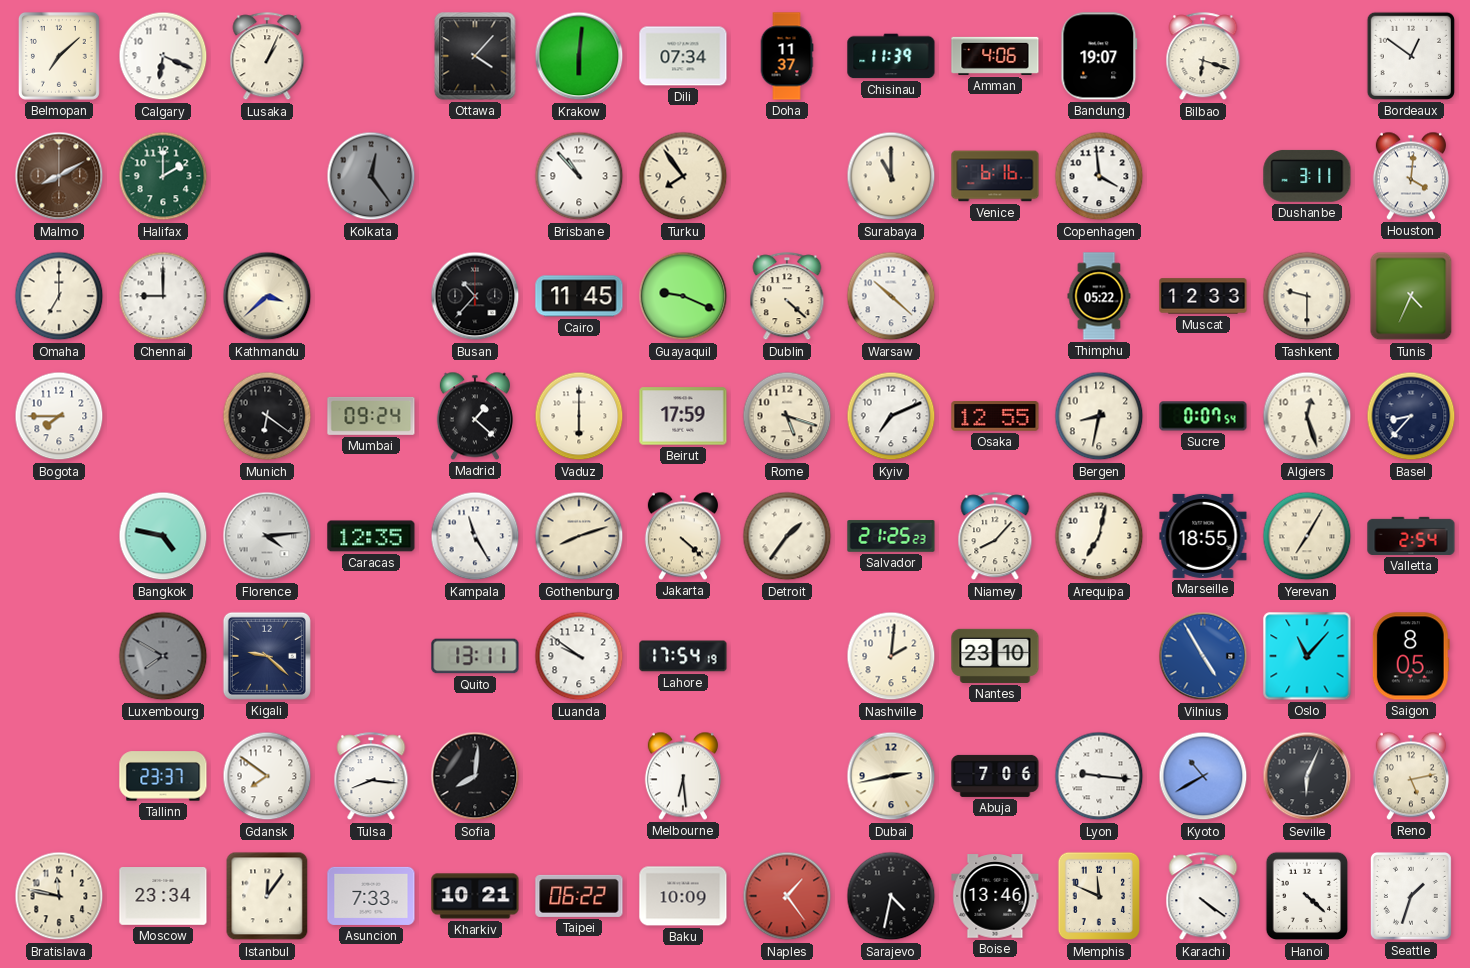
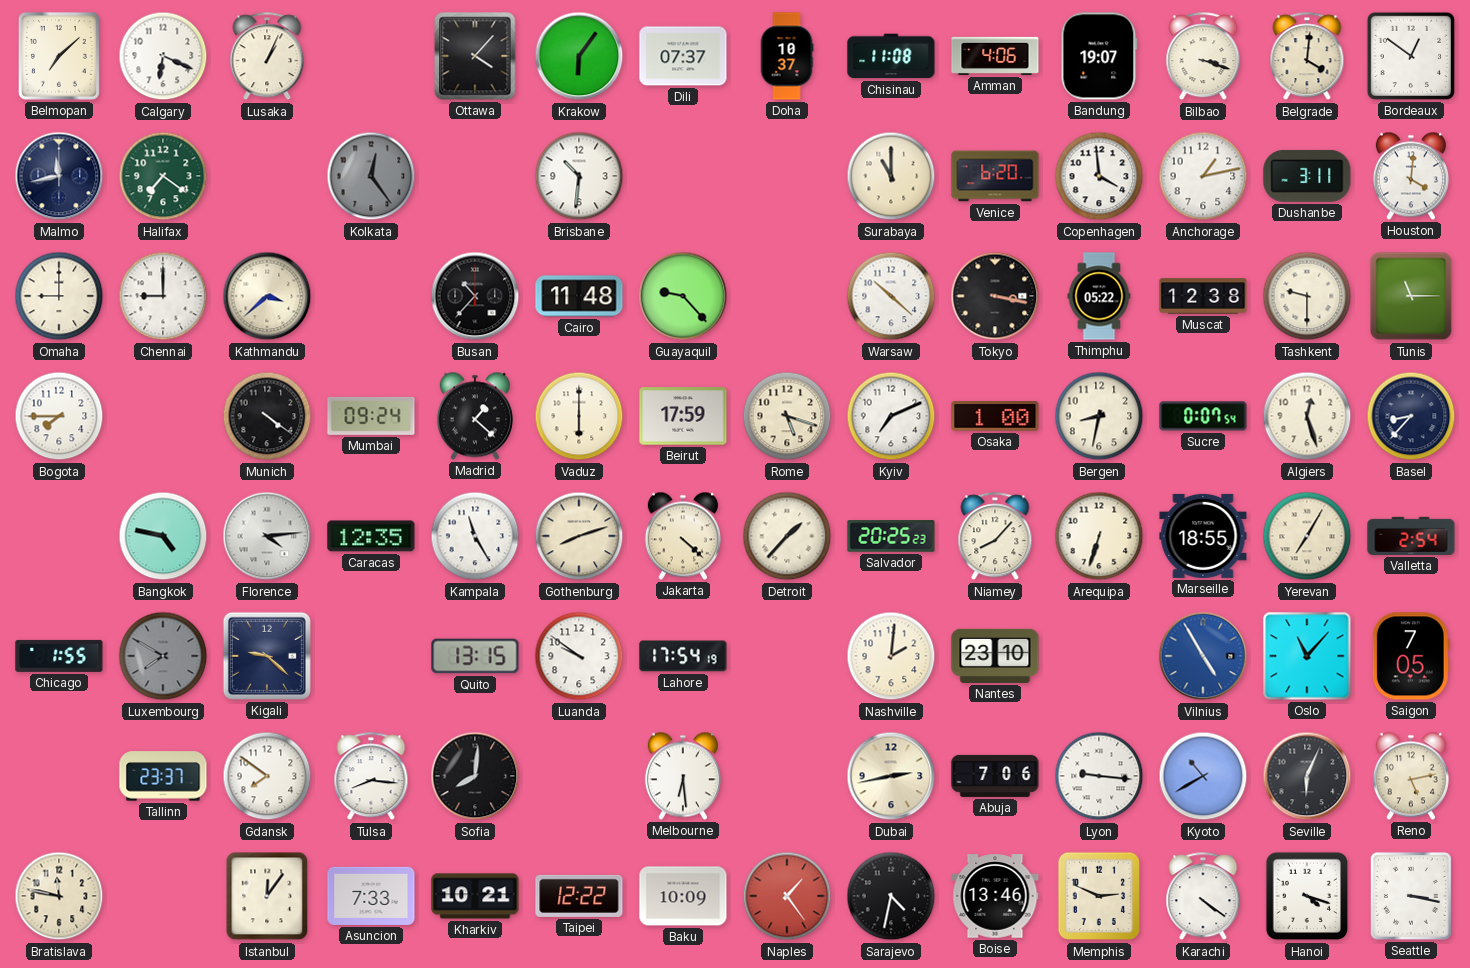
Krakow: 6:01 -> 6:06 (579, 56)
Dili: 07:34 -> 07:37 (683, 56)
Doha: 11:37 -> 10:37 (787, 56)
Chisinau: 11:39 -> 11:08 (891, 56)
Bilbao: 6:18 -> 3:18 (1203, 57)
Belgrade: none -> 4:01 (1307, 57)
Malmo: 8:10 -> 11:43 (59, 176)
Malmo dial: brown -> navy (59, 176)
Halifax: 2:00 -> 7:21 (163, 176)
Brisbane: 10:53 -> 10:31 (579, 176)
Turku: 7:54 -> none (683, 176)
Venice: 6:16 -> 6:20 (995, 176)
Anchorage: none -> 1:13 (1203, 176)
Omaha: 7:00 -> 9:00 (59, 296)
Cairo: 11:45 -> 11:48 (579, 296)
Guayaquil: 9:19 -> 9:23 (683, 296)
Dublin: 4:22 -> none (787, 297)
Tokyo: none -> 3:17 (995, 296)
Muscat: 12:33 -> 12:38 (1203, 296)
Tunis: 4:34 -> 11:15 (1411, 296)
Munich: 6:21 -> 4:21 (267, 416)
Osaka: 12:55 -> 1:00 (995, 416)
Detroit: 1:36 -> 1:37 (787, 536)
Salvador: 21:25 -> 20:25 (891, 536)
Arequipa: 7:02 -> 6:33 (1099, 536)
Chicago: none -> 1:55 (59, 656)
Quito: 13:11 -> 13:15 (475, 656)
Saigon: 8:05 -> 7:05 (1411, 656)
Moscow: 23:34 -> none (163, 897)
Taipei: 06:22 -> 12:22 (579, 896)
Memphis: 11:49 -> 2:49 (1098, 896)
Hanoi: 4:22 -> 4:18 (1306, 896)
Seattle: 1:33 -> 3:17 (1411, 896)
